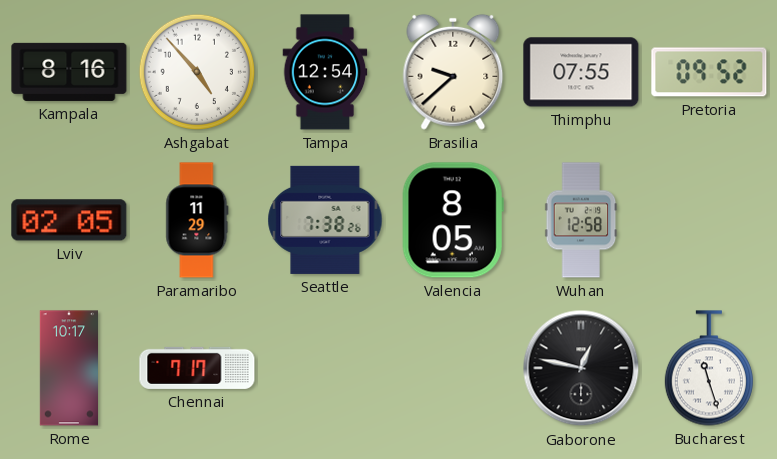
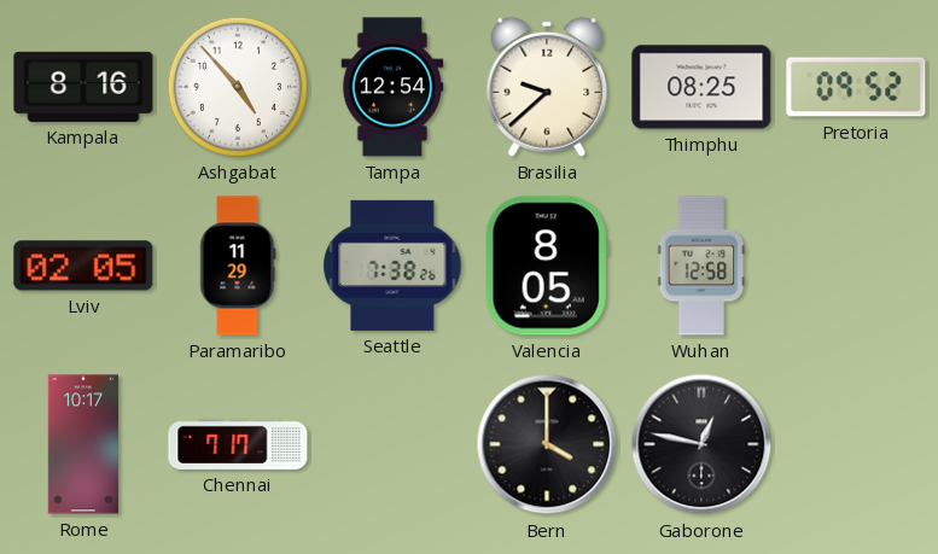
Thimphu: 07:55 -> 08:25 (701, 87)
Bern: none -> 4:00 (547, 444)
Bucharest: 11:27 -> none (709, 368)
